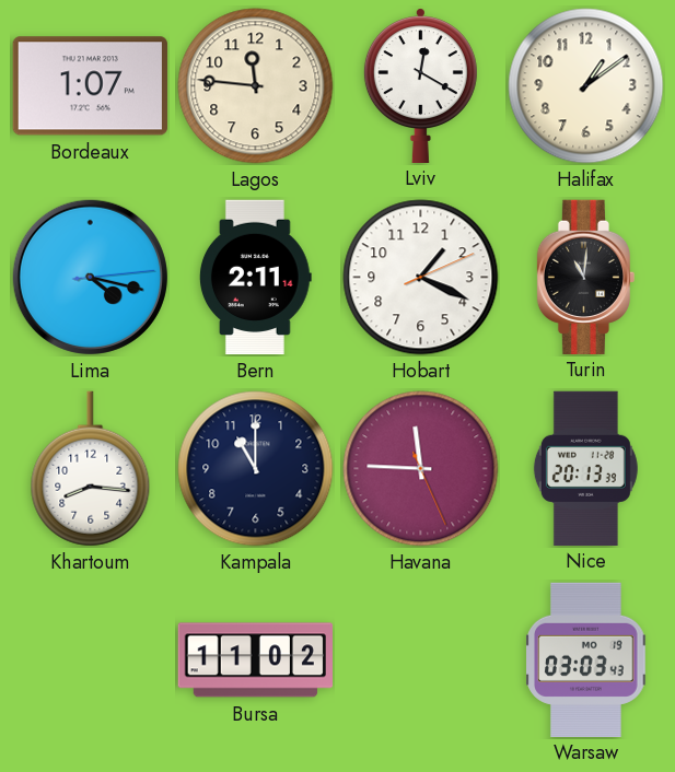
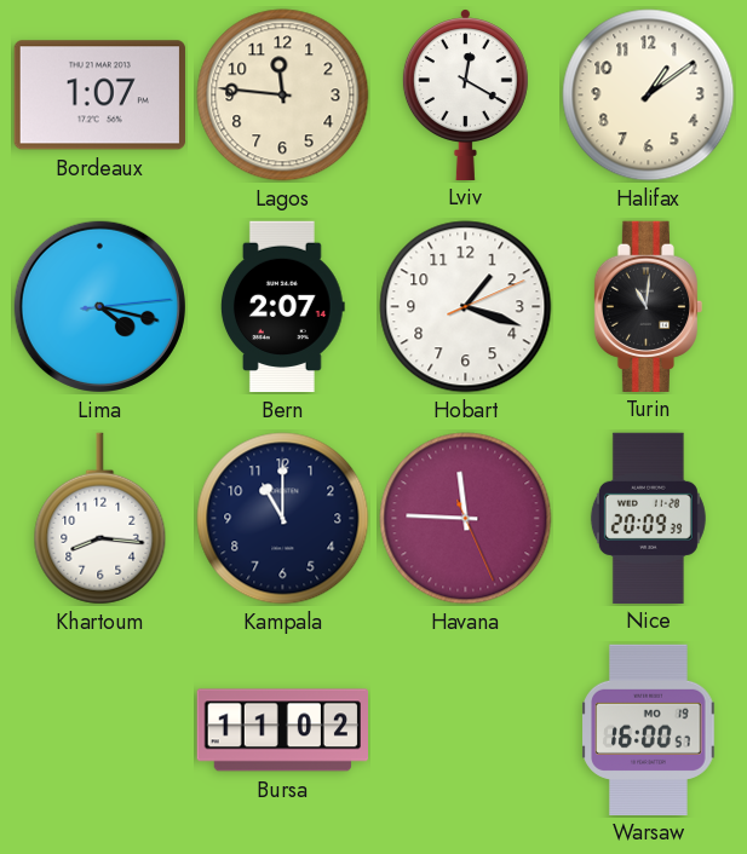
Bern: 2:11 -> 2:07 (282, 307)
Hobart: 1:19 -> 1:18 (466, 307)
Nice: 20:13 -> 20:09 (648, 518)
Warsaw: 03:03 -> 16:00 (649, 729)
